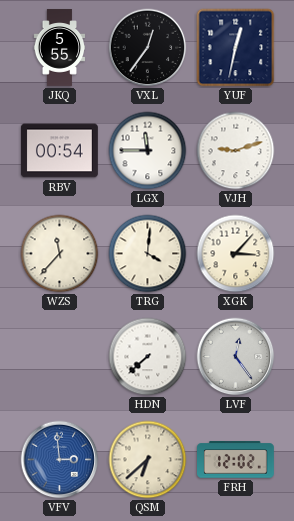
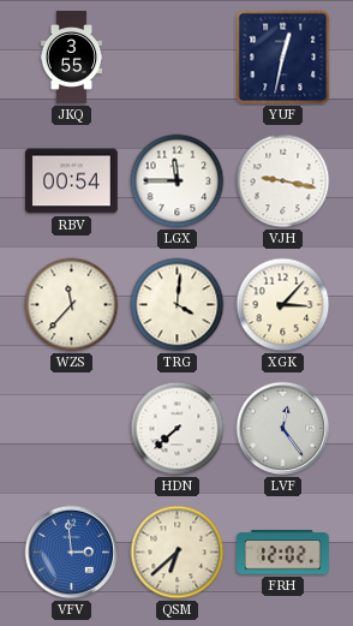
JKQ: 5:55 -> 3:55 (72, 58)
VXL: 12:36 -> none (148, 48)
VJH: 9:12 -> 9:17 (283, 181)
